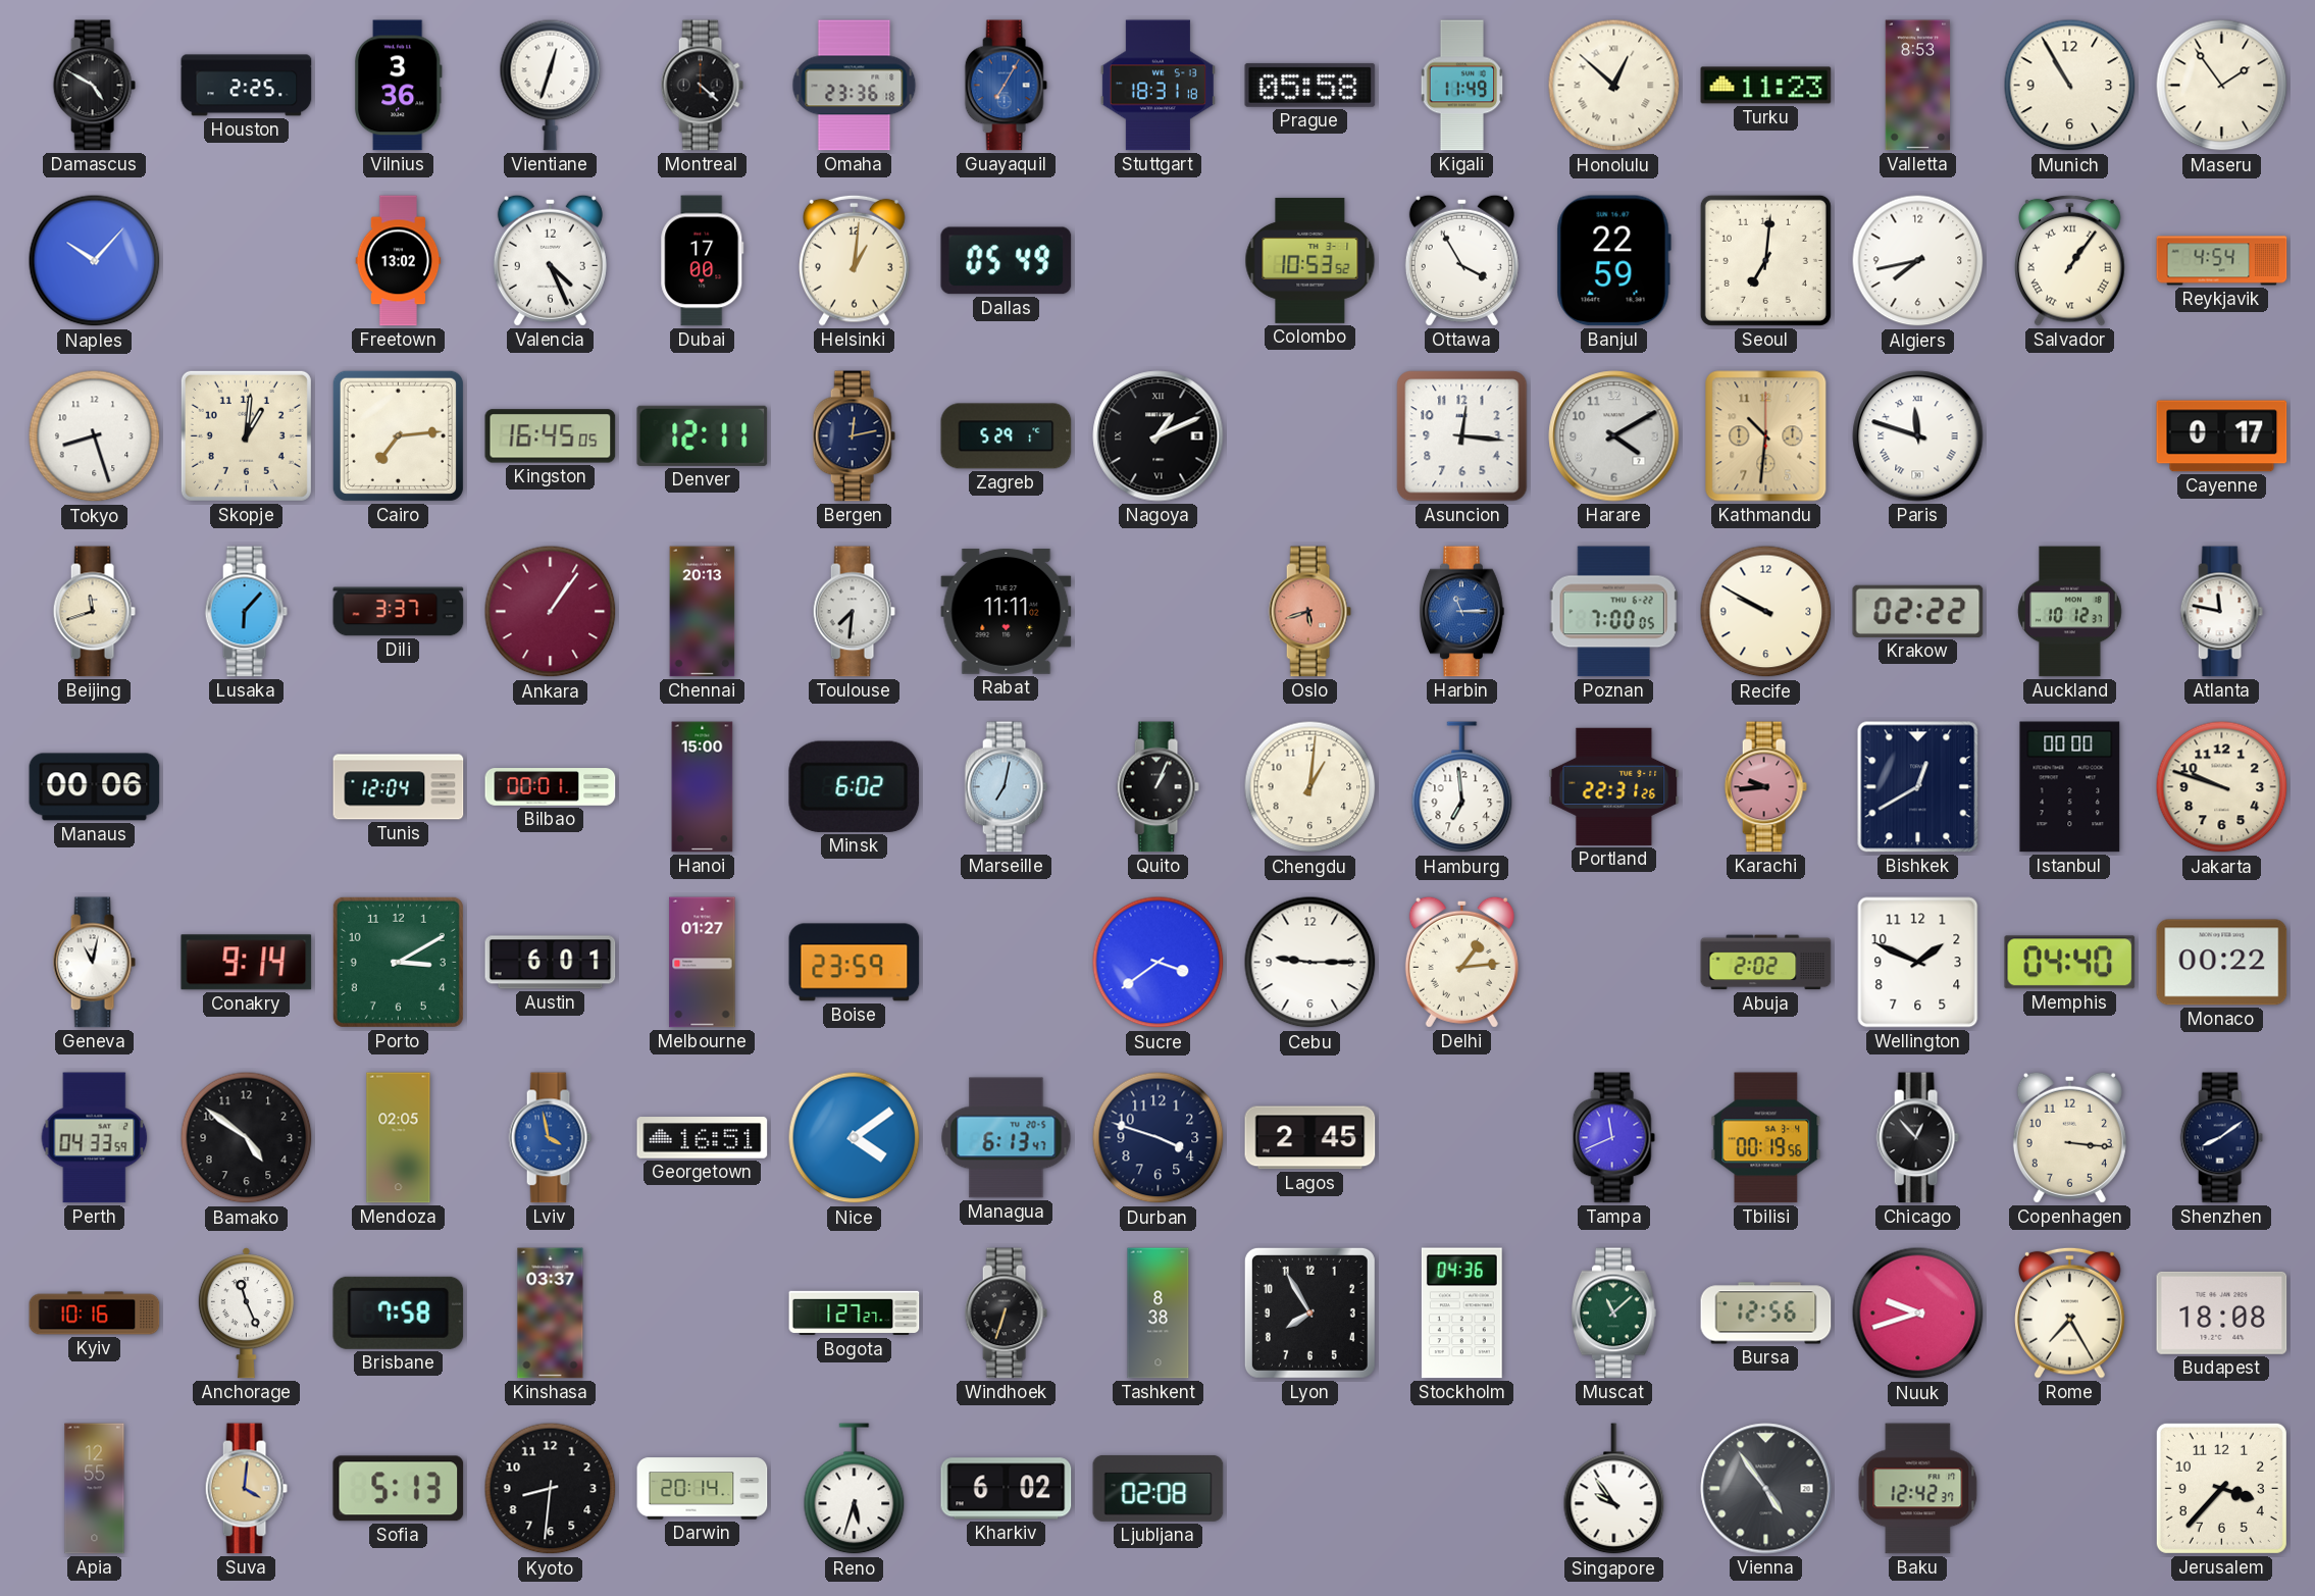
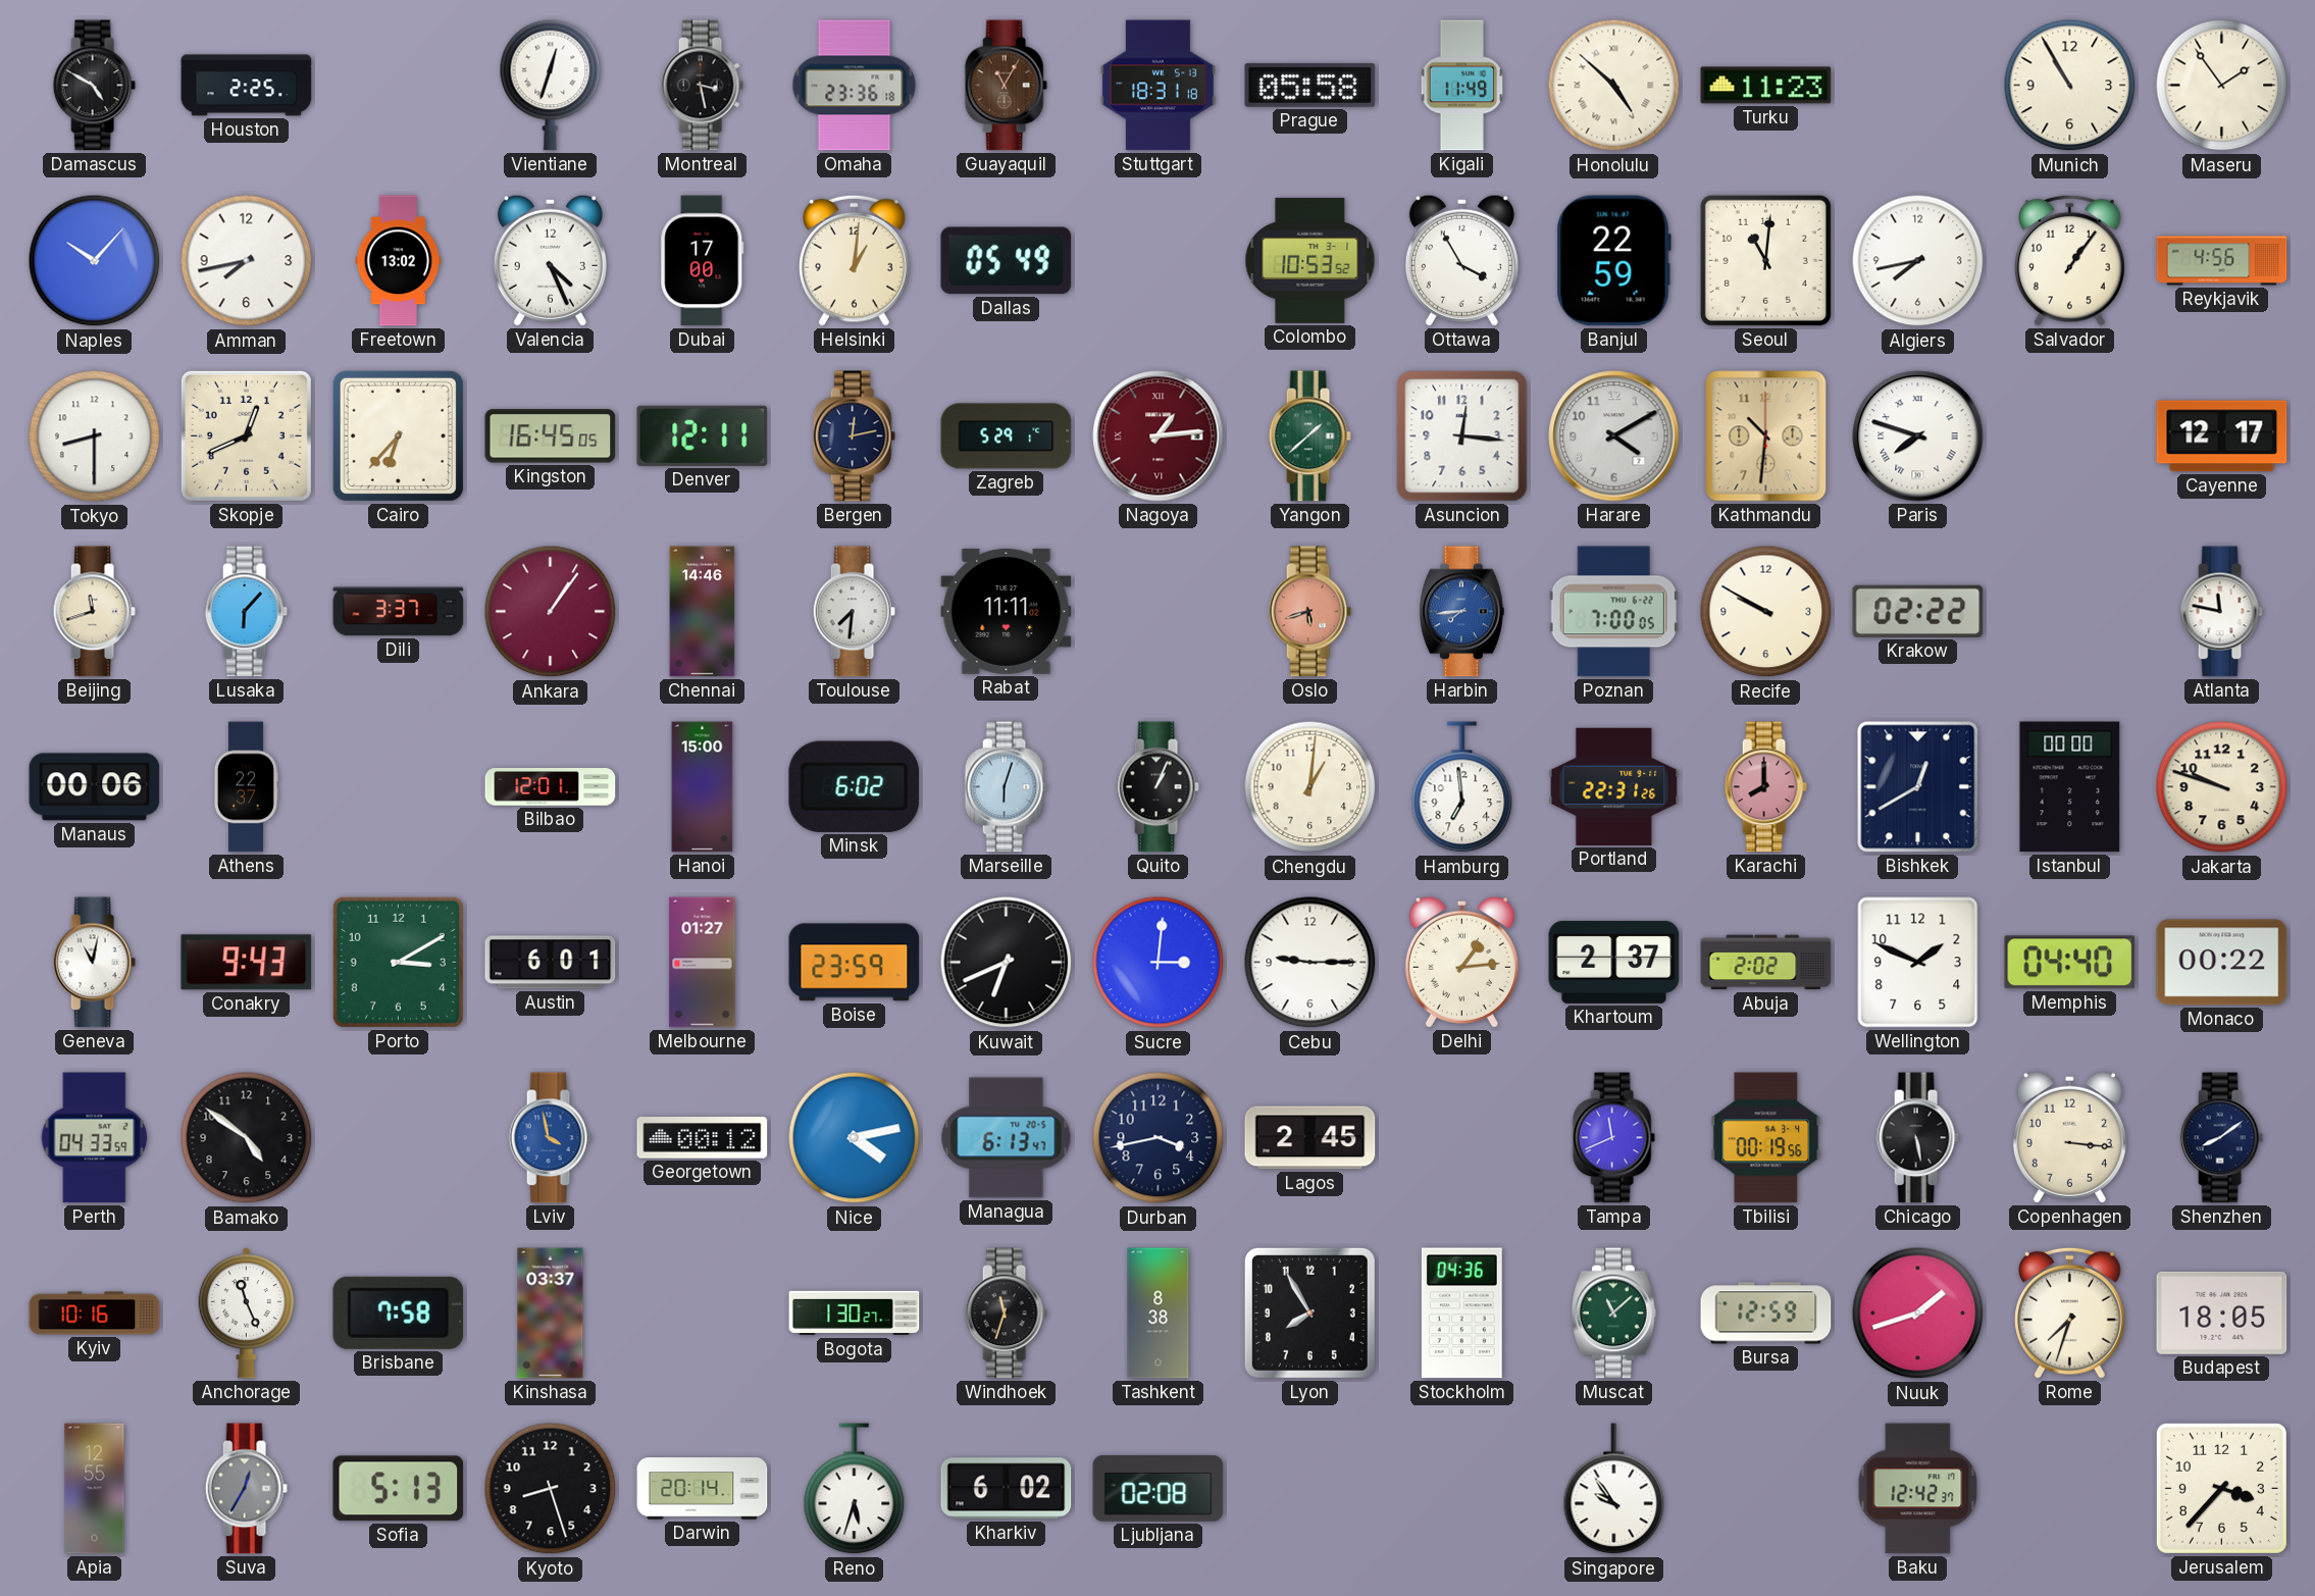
Vilnius: 3:36 -> none (398, 86)
Montreal: 4:22 -> 3:28 (702, 86)
Guayaquil: 7:05 -> 11:05 (1006, 86)
Guayaquil dial: blue -> brown (1006, 86)
Honolulu: 12:52 -> 4:52 (1614, 86)
Valletta: 8:53 -> none (1918, 86)
Amman: none -> 7:43 (247, 261)
Seoul: 7:01 -> 11:01 (1765, 260)
Salvador numerals: Roman -> Arabic (2070, 260)
Reykjavik: 4:54 -> 4:56 (2222, 261)
Tokyo: 8:27 -> 8:30 (95, 436)
Skopje: 1:01 -> 12:41 (246, 435)
Cairo: 7:14 -> 6:37 (398, 435)
Nagoya: 1:11 -> 1:14 (1159, 436)
Nagoya dial: black -> burgundy (1159, 436)
Yangon: none -> 1:38 (1309, 436)
Paris: 11:48 -> 7:48 (1918, 436)
Cayenne: 0:17 -> 12:17 (2222, 436)
Chennai: 20:13 -> 14:46 (703, 612)
Harbin: 11:15 -> 7:44 (1462, 612)
Auckland: 10:12 -> none (2070, 612)
Athens: none -> 22:37 (246, 787)
Tunis: 12:04 -> none (399, 787)
Bilbao: 00:01 -> 12:01 (551, 787)
Marseille: 7:02 -> 6:03 (1006, 787)
Karachi: 9:44 -> 8:00 (1765, 787)
Conakry: 9:14 -> 9:43 (247, 963)
Kuwait: none -> 6:41 (1007, 963)
Sucre: 3:39 -> 3:01 (1159, 963)
Khartoum: none -> 2:37 (1614, 962)
Mendoza: 02:05 -> none (399, 1138)
Georgetown: 16:51 -> 00:12 (703, 1138)
Nice: 4:09 -> 4:13 (855, 1138)
Durban: 3:48 -> 3:43 (1159, 1138)
Chicago: 12:53 -> 5:28 (1917, 1138)
Bogota: 1:27 -> 1:30 (855, 1314)
Windhoek: 6:33 -> 11:33 (1006, 1314)
Bursa: 12:56 -> 12:59 (1766, 1314)
Nuuk: 9:42 -> 1:42 (1918, 1314)
Rome: 7:25 -> 7:33 (2070, 1312)
Budapest: 18:08 -> 18:05 (2222, 1312)
Suva: 4:01 -> 12:35 (246, 1489)
Suva dial: champagne -> grey (246, 1489)
Kyoto: 8:31 -> 8:27 (551, 1489)
Vienna: 4:54 -> none (1766, 1489)
